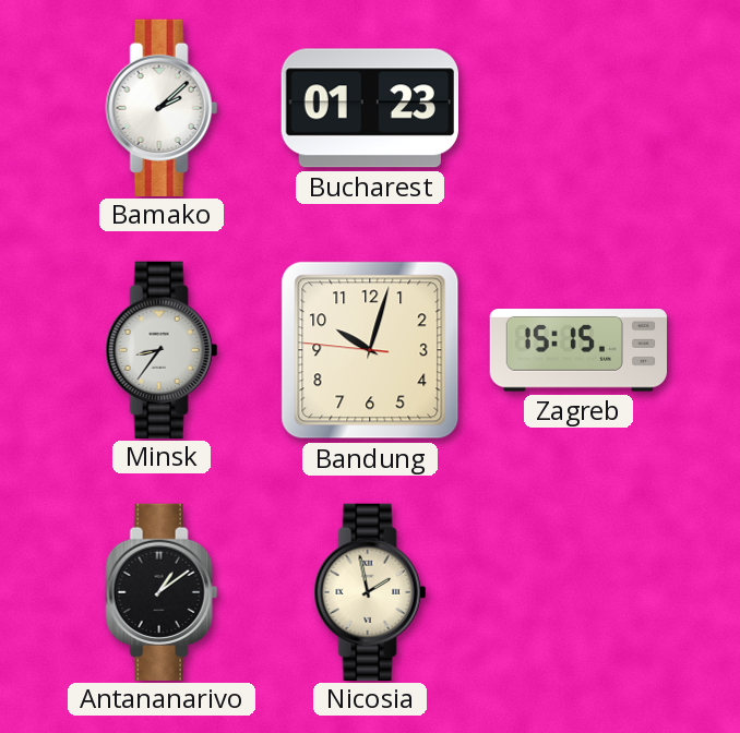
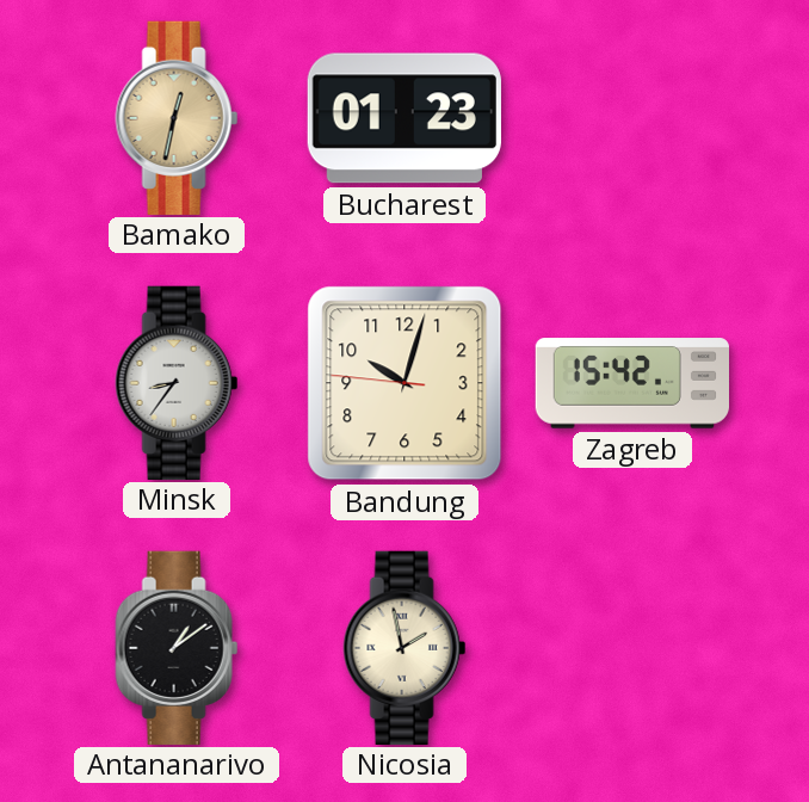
Bamako: 2:08 -> 12:32 (177, 117)
Bamako dial: white -> champagne (177, 117)
Zagreb: 15:15 -> 15:42 (631, 383)
